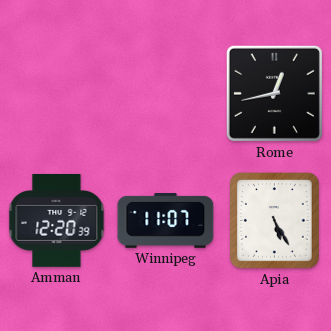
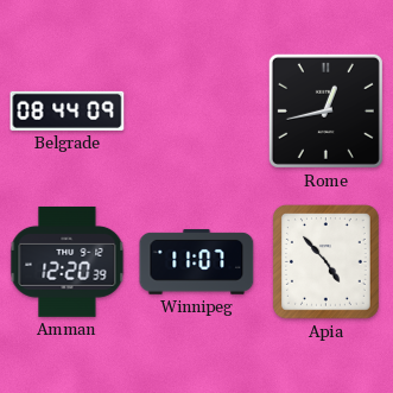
Belgrade: none -> 08:44 (68, 110)
Apia: 5:25 -> 4:53 (327, 262)
